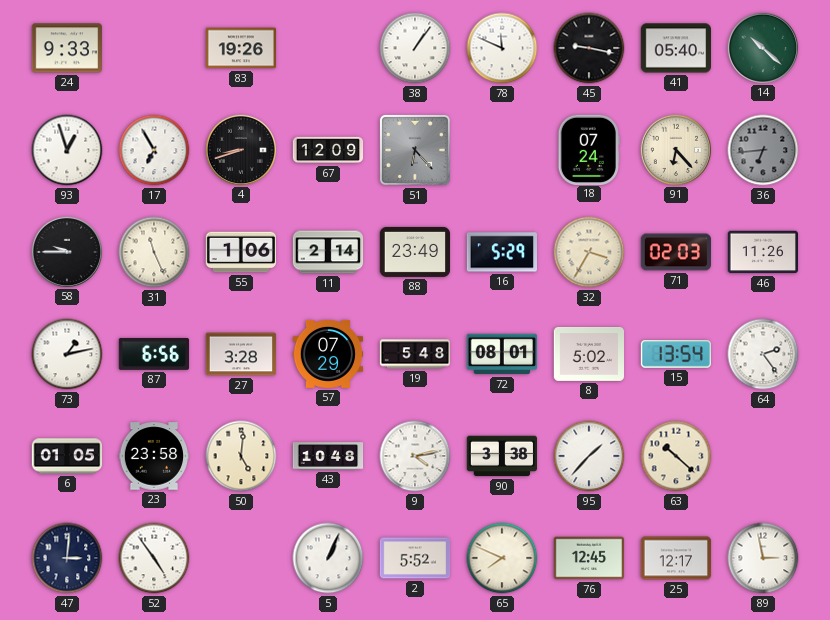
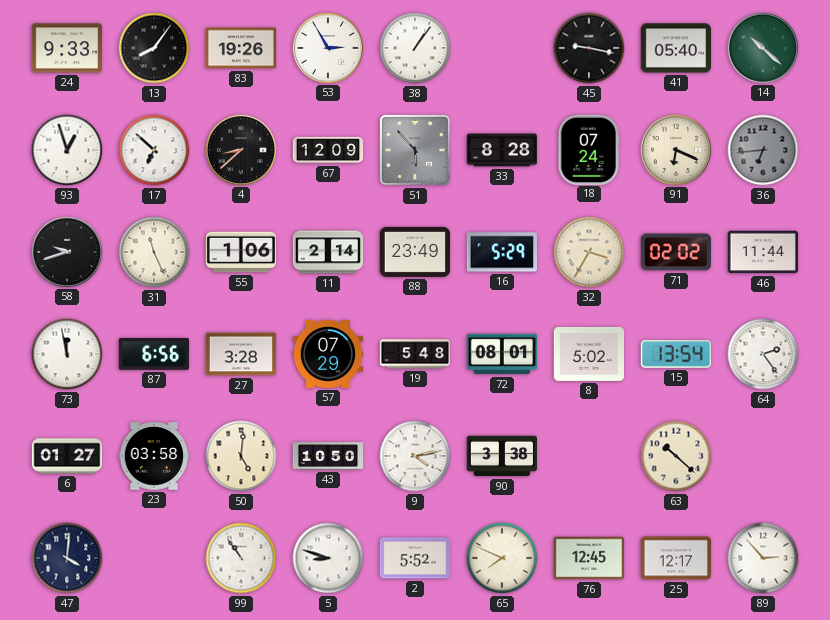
13: none -> 8:06 (154, 48)
53: none -> 2:55 (327, 47)
78: 11:49 -> none (502, 48)
17: 6:55 -> 6:52 (154, 150)
4: 8:42 -> 8:38 (240, 149)
51: 6:23 -> 5:53 (415, 150)
33: none -> 8:28 (502, 150)
91: 6:23 -> 6:19 (675, 149)
58: 9:45 -> 9:42 (66, 251)
71: 02:03 -> 02:02 (676, 252)
46: 11:26 -> 11:44 (763, 252)
73: 1:13 -> 11:58 (67, 354)
6: 01:05 -> 01:27 (67, 456)
23: 23:58 -> 03:58 (154, 456)
43: 10:48 -> 10:50 (328, 456)
95: 1:37 -> none (589, 456)
47: 3:01 -> 4:01 (67, 558)
52: 4:54 -> none (154, 558)
99: none -> 10:54 (241, 558)
5: 1:04 -> 8:48 (328, 558)
89: 2:58 -> 2:53 (763, 558)
